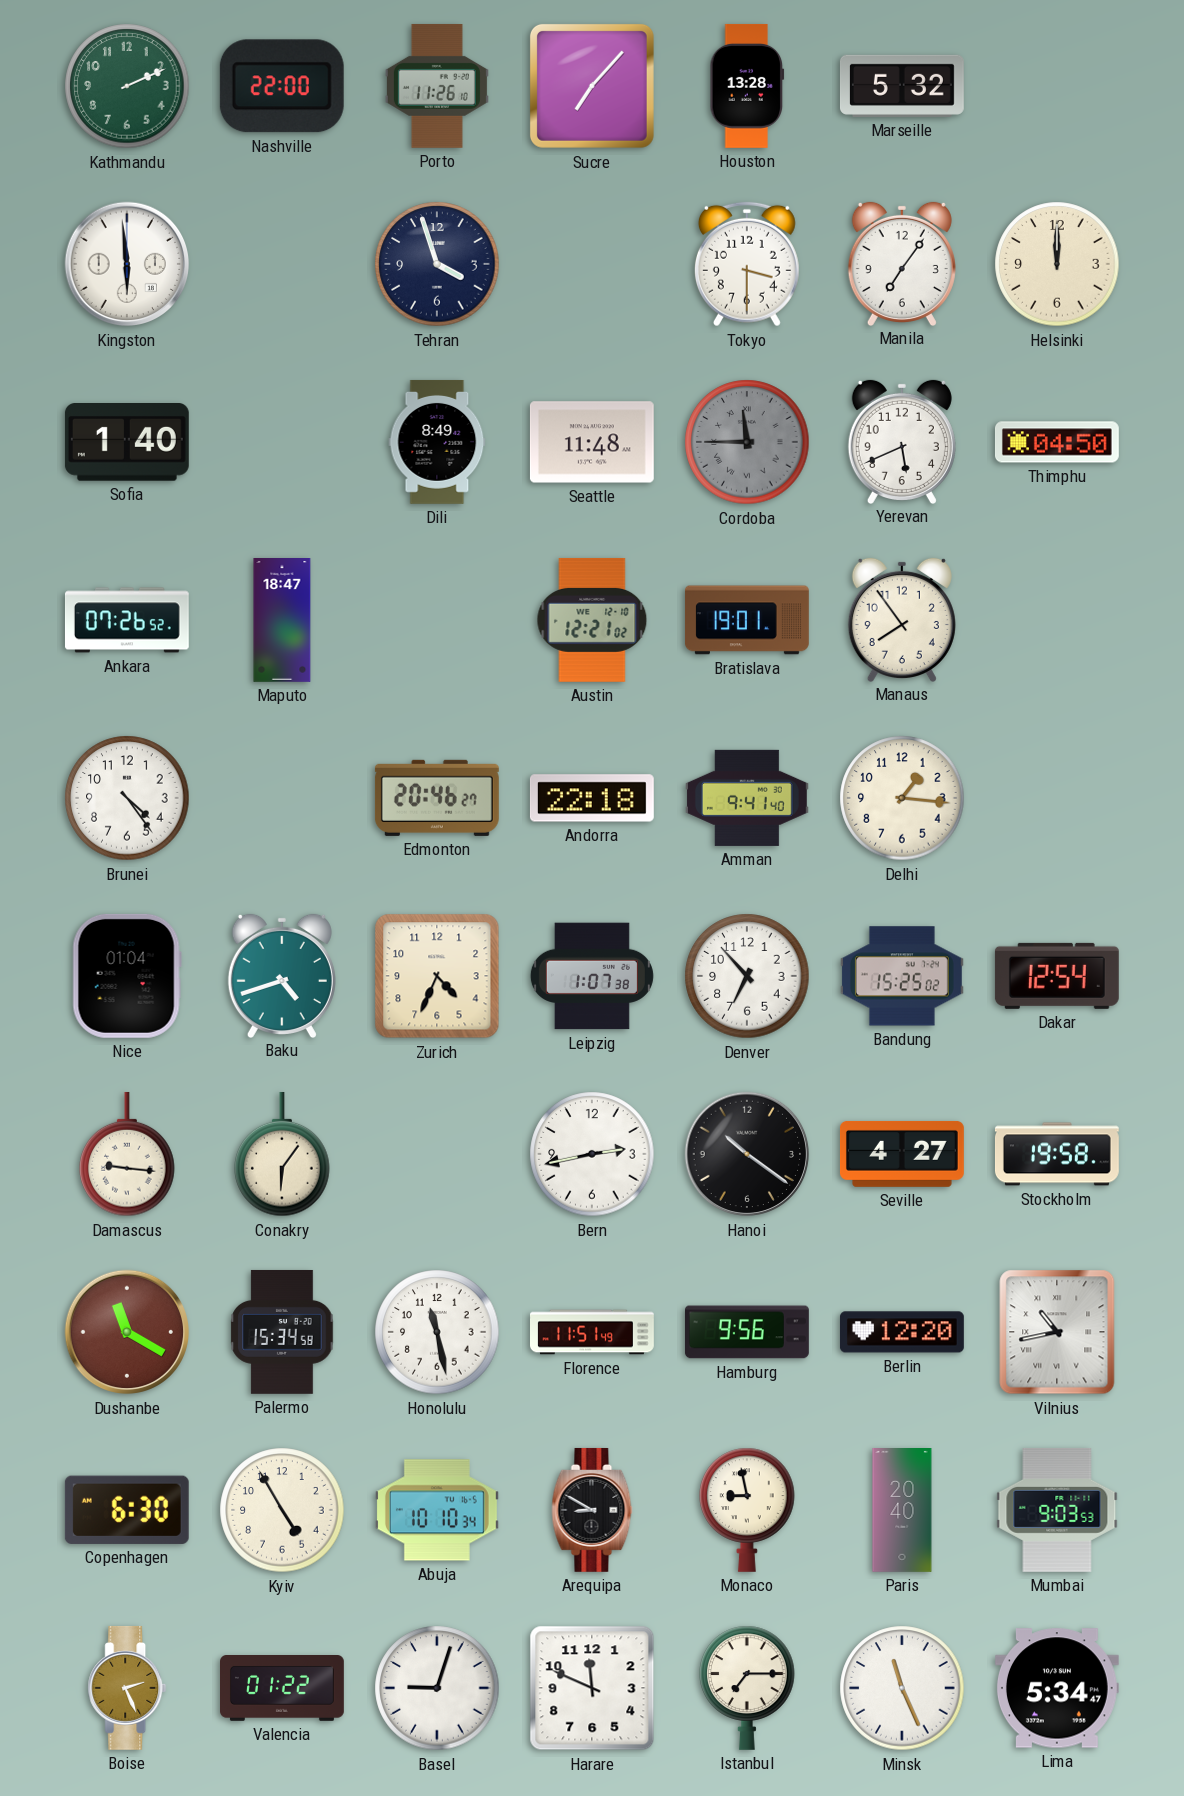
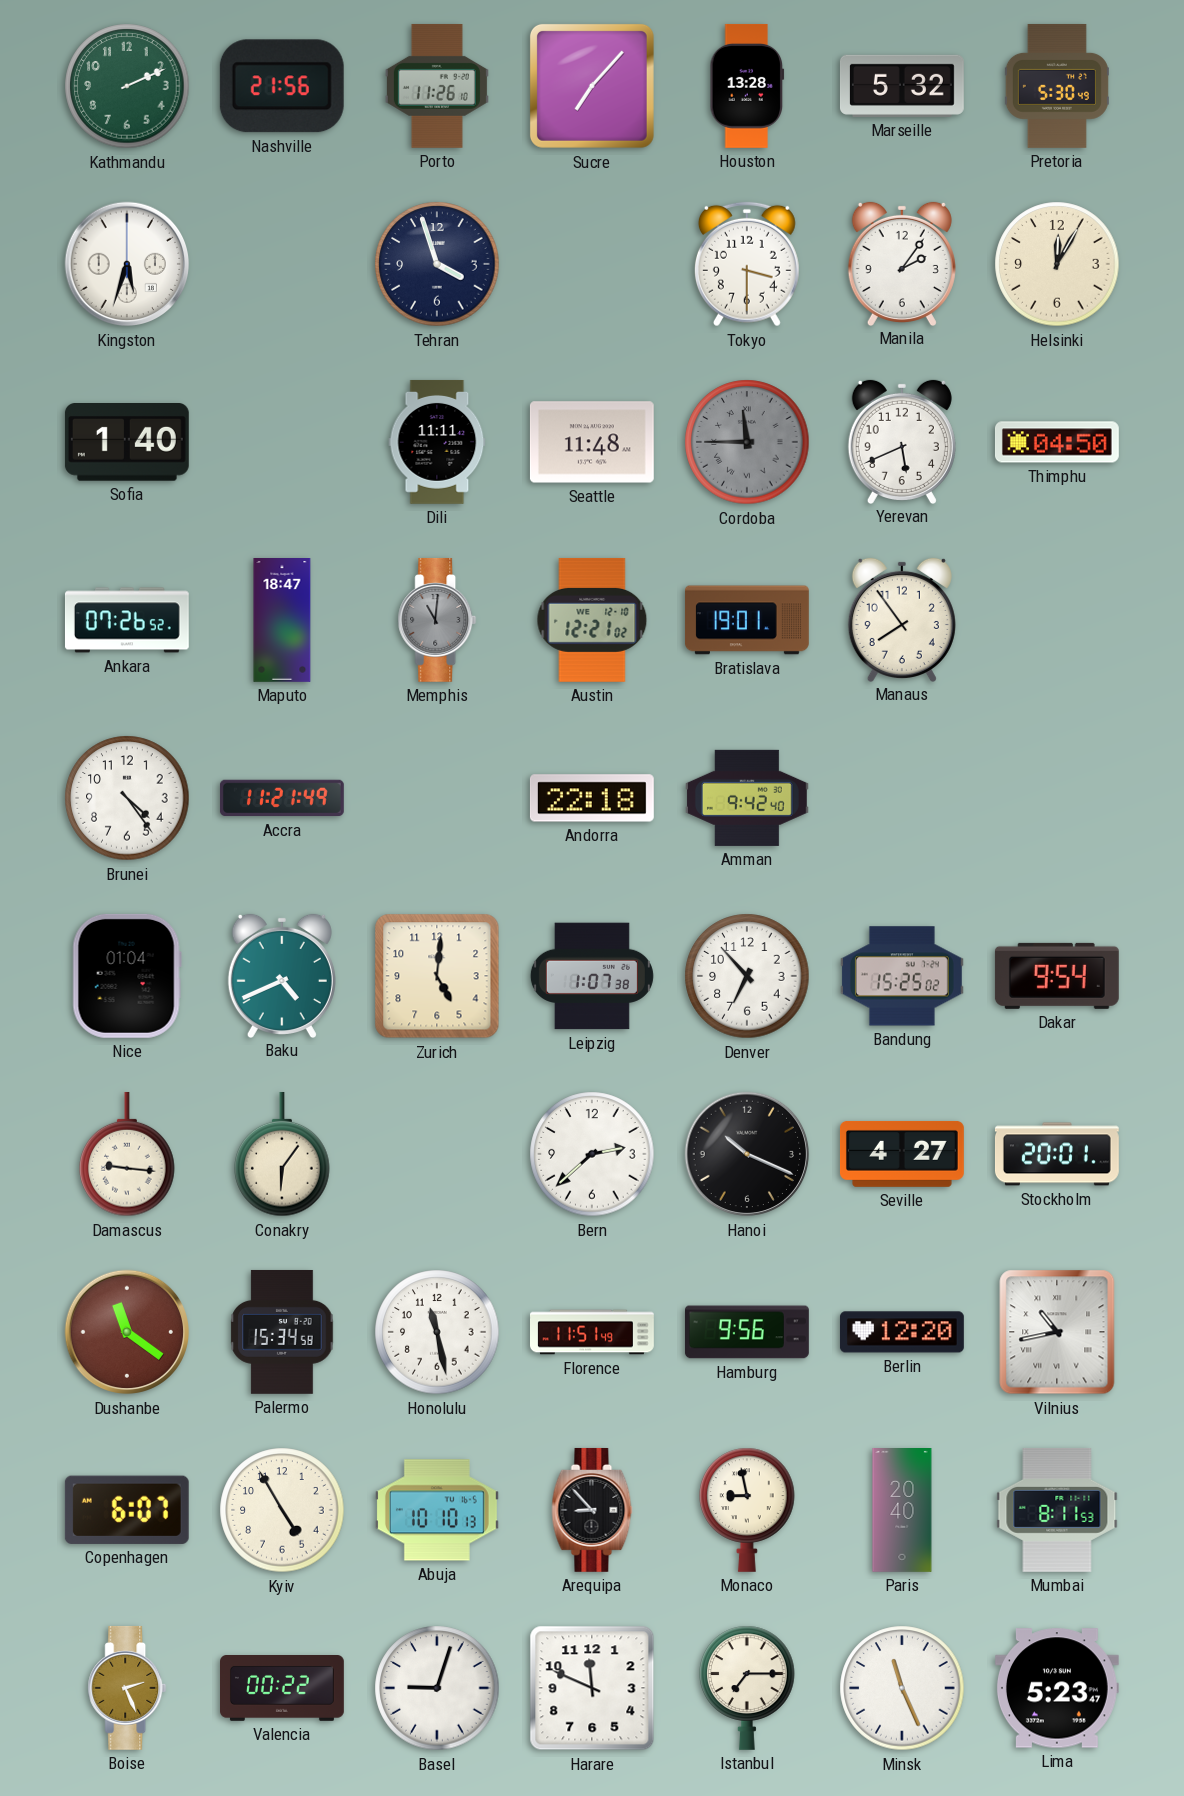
Nashville: 22:00 -> 21:56 (282, 86)
Pretoria: none -> 5:30 (1057, 86)
Kingston: 5:59 -> 5:33 (127, 264)
Manila: 7:06 -> 2:06 (902, 263)
Helsinki: 12:00 -> 12:05 (1057, 264)
Dili: 8:49 -> 11:11 (437, 442)
Memphis: none -> 11:01 (437, 620)
Accra: none -> 11:21 (282, 798)
Edmonton: 20:46 -> none (437, 798)
Amman: 9:41 -> 9:42 (747, 798)
Delhi: 1:16 -> none (902, 798)
Baku: 4:42 -> 4:41 (282, 975)
Zurich: 4:34 -> 5:01 (437, 976)
Dakar: 12:54 -> 9:54 (1057, 976)
Bern: 2:43 -> 2:38 (592, 1154)
Hanoi: 10:21 -> 10:19 (747, 1154)
Stockholm: 19:58 -> 20:01 (1057, 1154)
Dushanbe: 11:20 -> 11:21 (127, 1332)
Copenhagen: 6:30 -> 6:07 (127, 1510)
Abuja: 10:10:34 -> 10:10:13 (437, 1510)
Arequipa: 8:50 -> 8:53 (592, 1510)
Mumbai: 9:03 -> 8:11 (1057, 1510)
Valencia: 01:22 -> 00:22 (283, 1689)
Lima: 5:34 -> 5:23 (1057, 1688)
